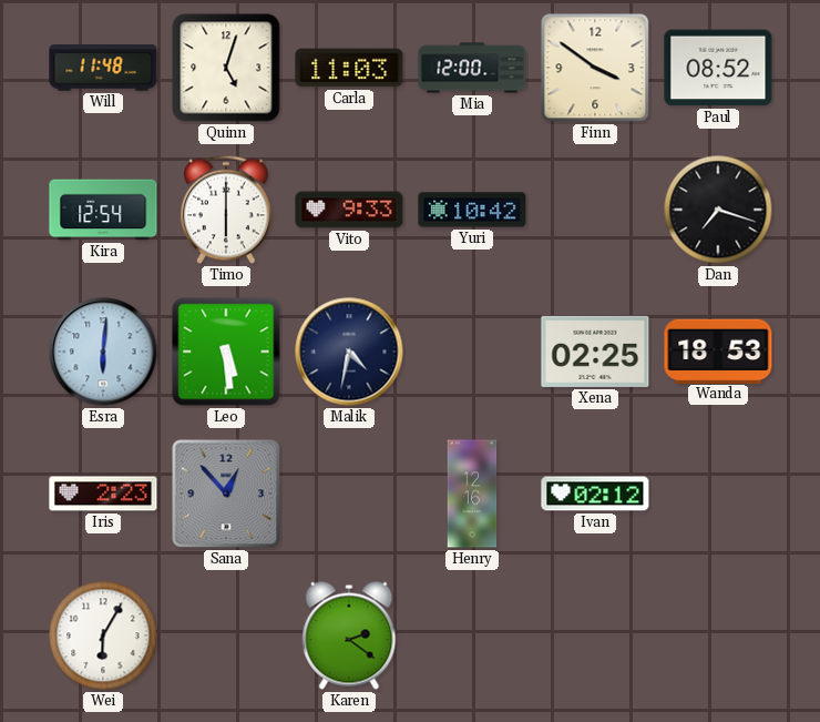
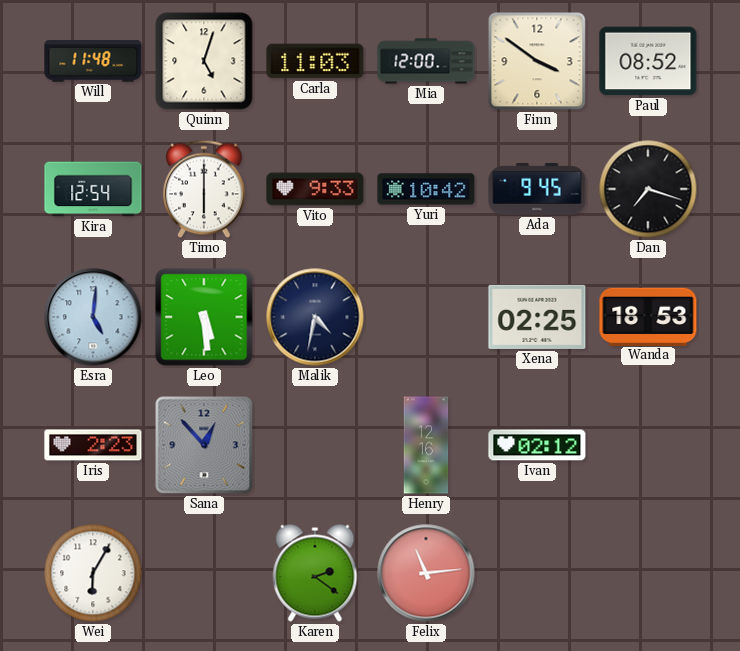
Ada: none -> 9:45 (537, 189)
Esra: 6:01 -> 5:01 (93, 317)
Felix: none -> 11:14 (426, 573)
